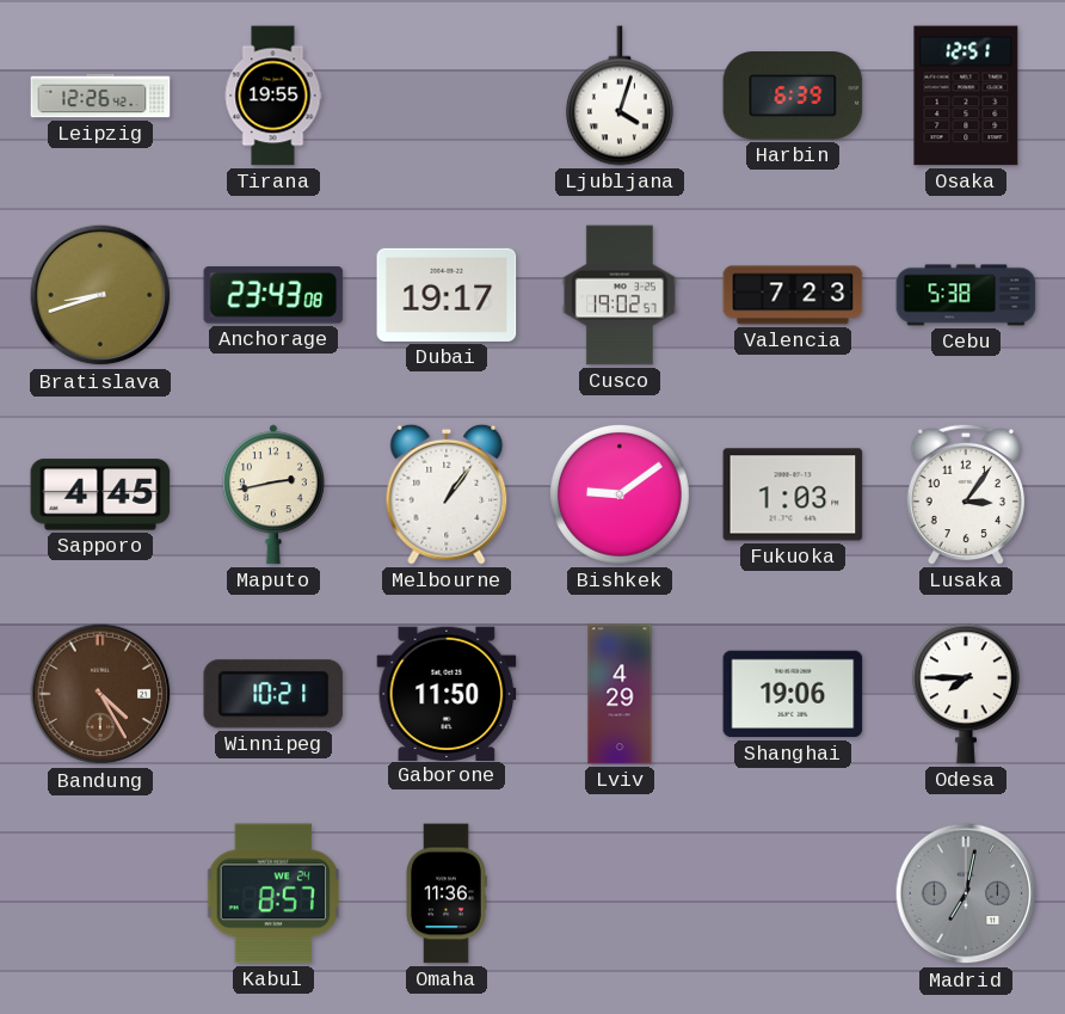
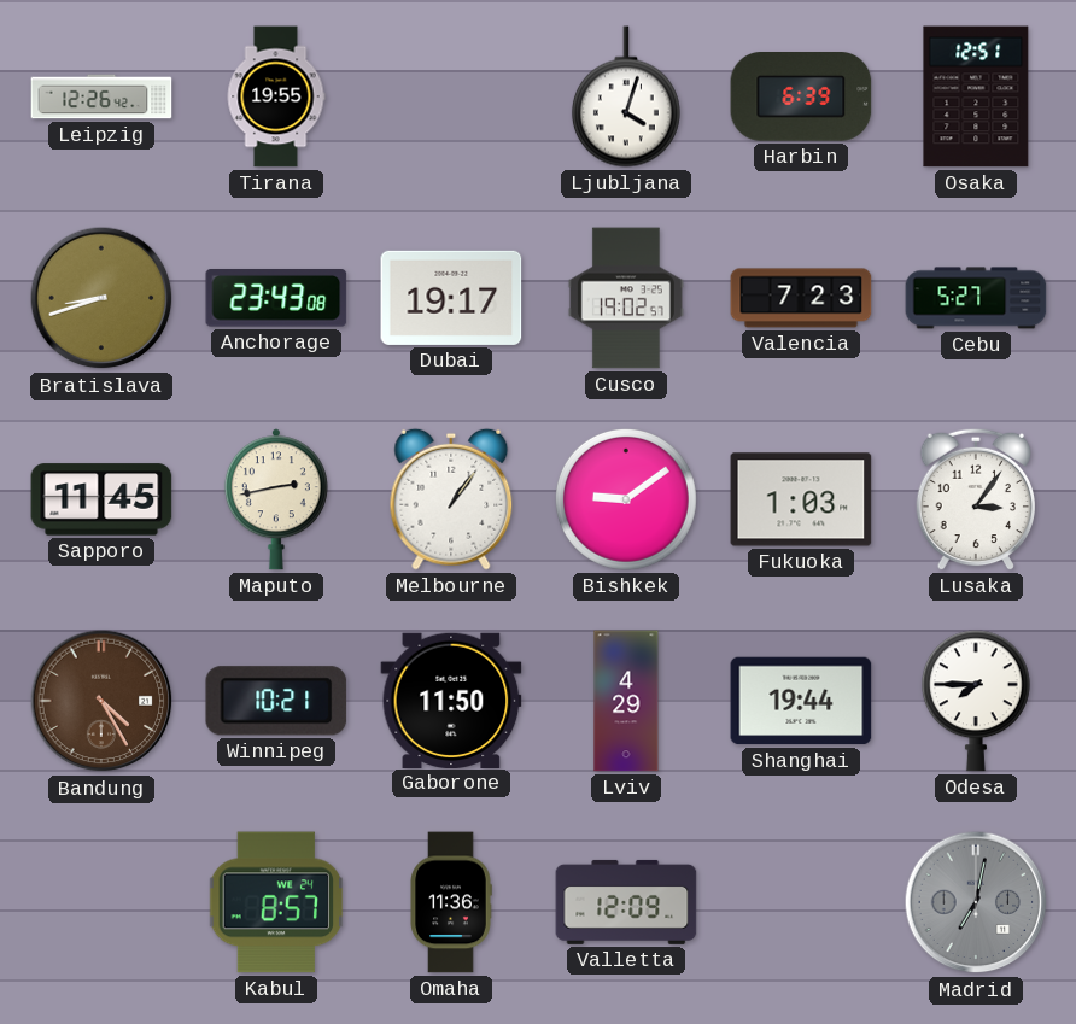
Cebu: 5:38 -> 5:27 (976, 298)
Sapporo: 4:45 -> 11:45 (101, 499)
Shanghai: 19:06 -> 19:44 (801, 701)
Valletta: none -> 12:09 (626, 902)
